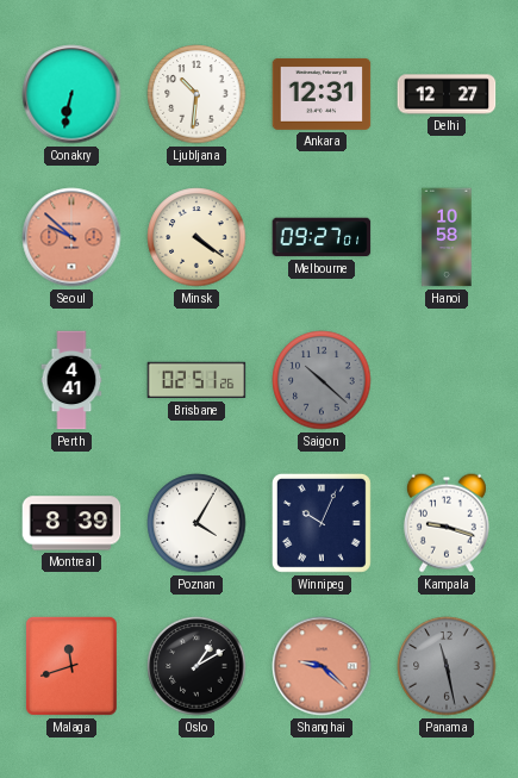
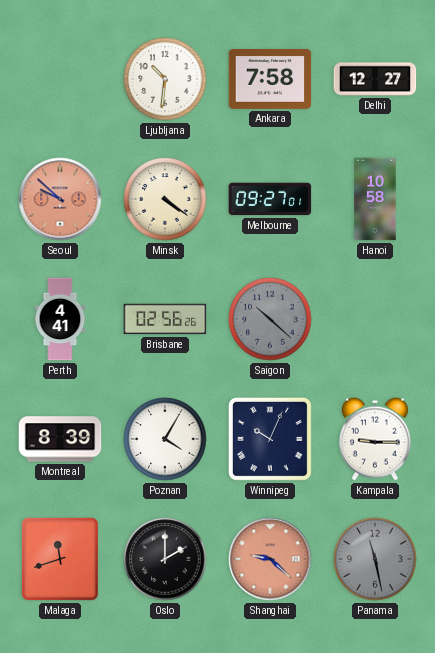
Conakry: 6:32 -> none (71, 94)
Ankara: 12:31 -> 7:58 (270, 79)
Brisbane: 02:51 -> 02:56 (165, 319)
Kampala: 9:18 -> 9:15 (375, 439)
Oslo: 1:10 -> 2:00 (165, 559)
